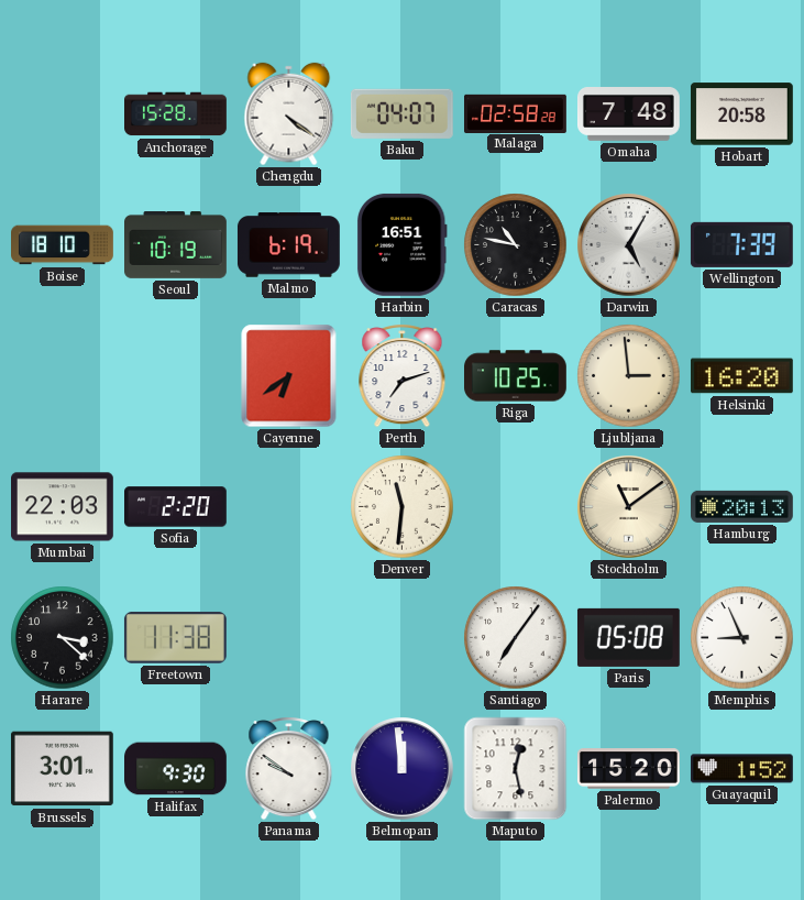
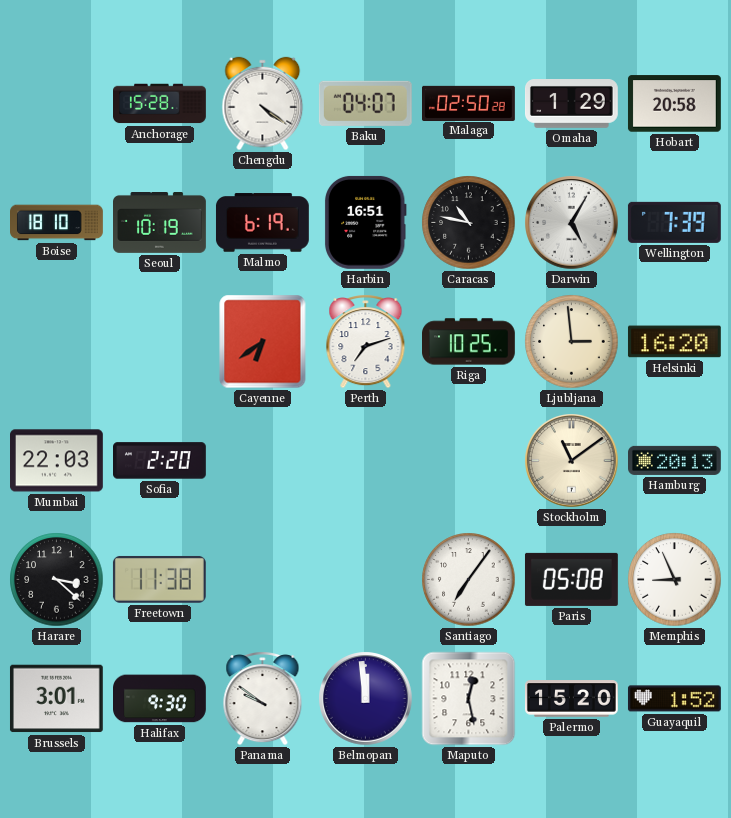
Malaga: 02:58 -> 02:50 (469, 103)
Omaha: 7:48 -> 1:29 (572, 104)
Denver: 11:31 -> none (403, 507)
